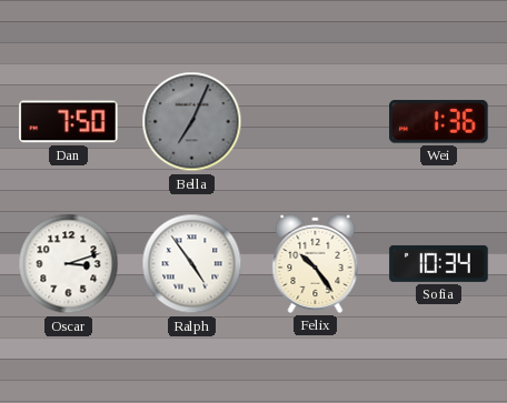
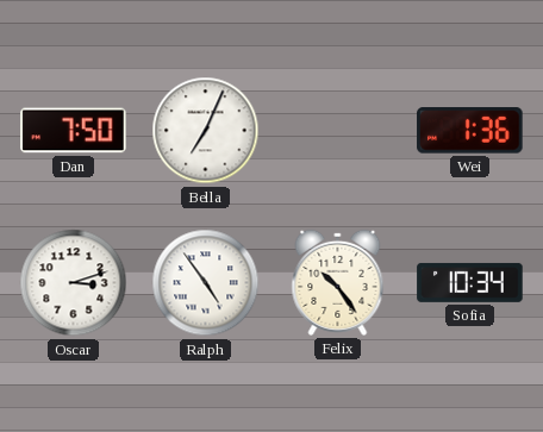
Bella dial: grey -> white (206, 131)
